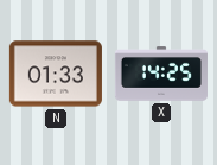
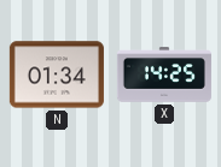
N: 01:33 -> 01:34 (57, 74)
